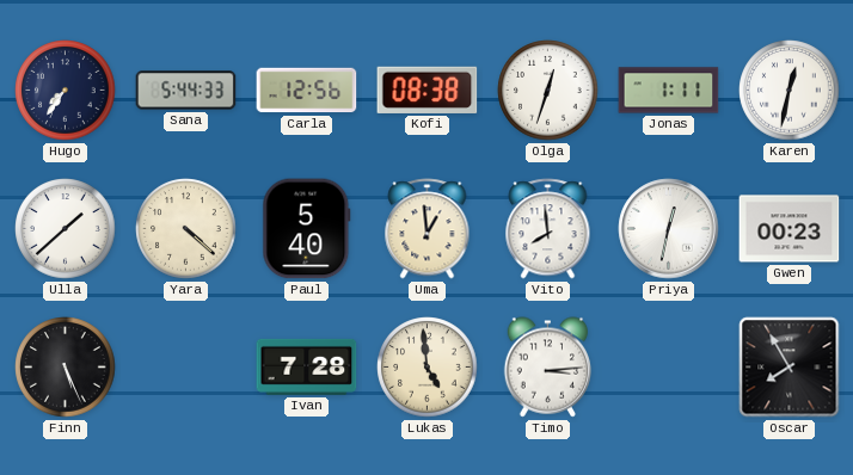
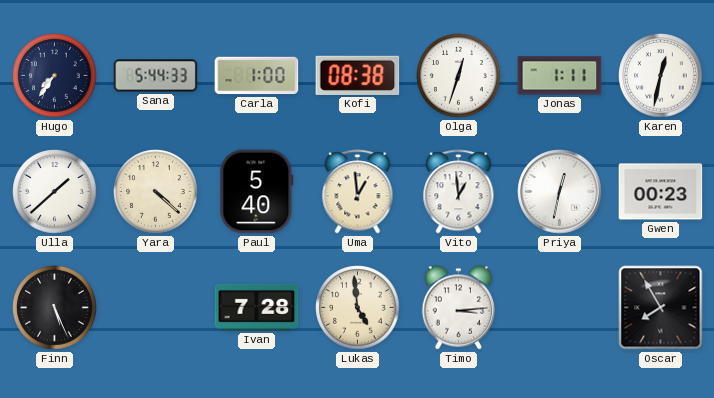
Carla: 12:56 -> 1:00 (257, 76)
Vito: 7:59 -> 12:59 (459, 192)
